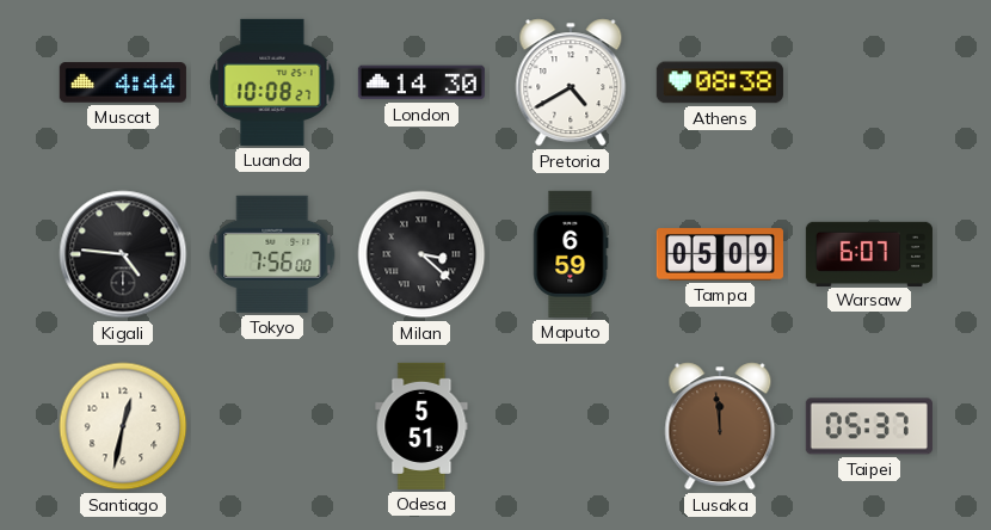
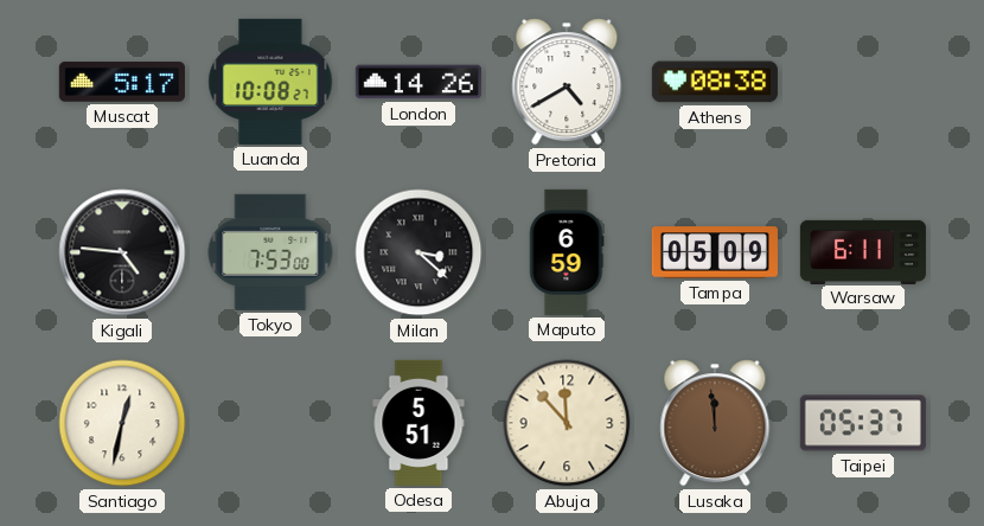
Muscat: 4:44 -> 5:17 (122, 82)
London: 14:30 -> 14:26 (418, 82)
Tokyo: 7:56 -> 7:53 (270, 252)
Warsaw: 6:07 -> 6:11 (863, 251)
Abuja: none -> 11:53 (567, 423)
